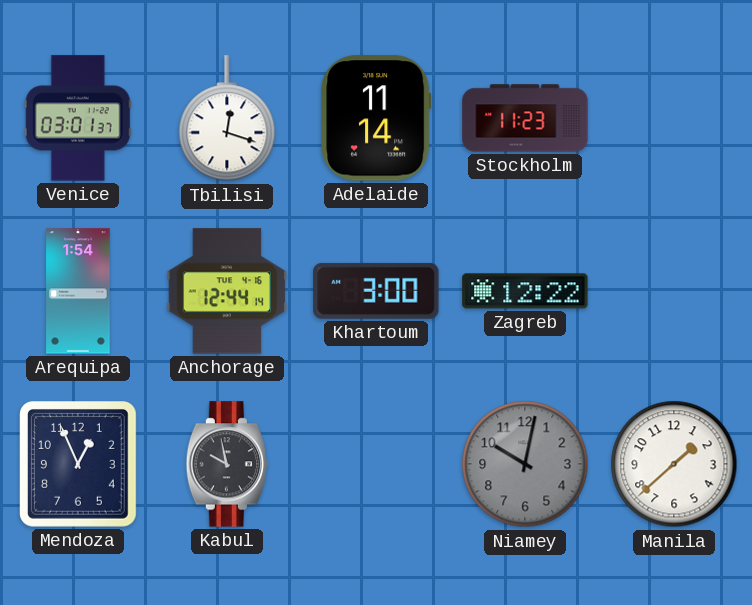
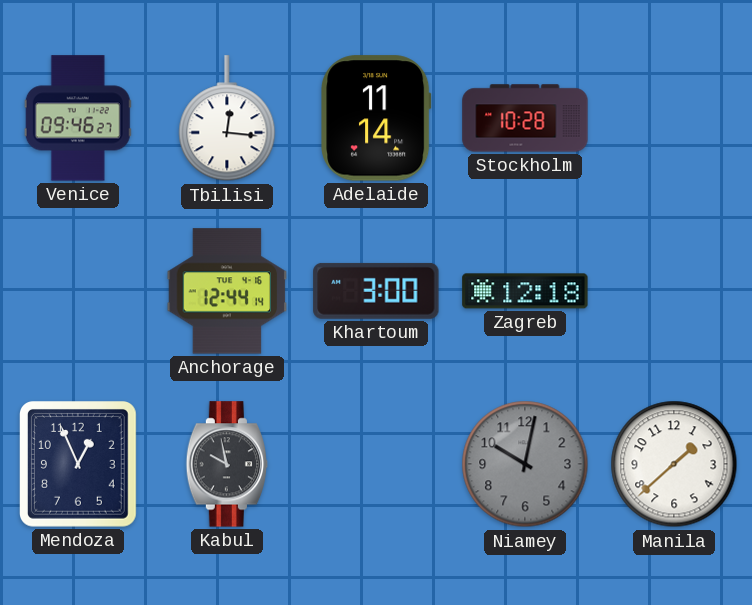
Venice: 03:01 -> 09:46 (78, 118)
Tbilisi: 12:18 -> 12:16 (227, 119)
Stockholm: 11:23 -> 10:28 (525, 118)
Arequipa: 1:54 -> none (78, 291)
Zagreb: 12:22 -> 12:18 (525, 291)
